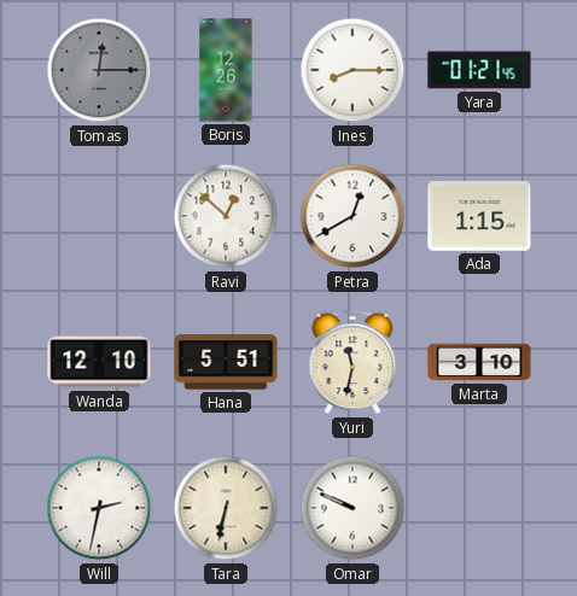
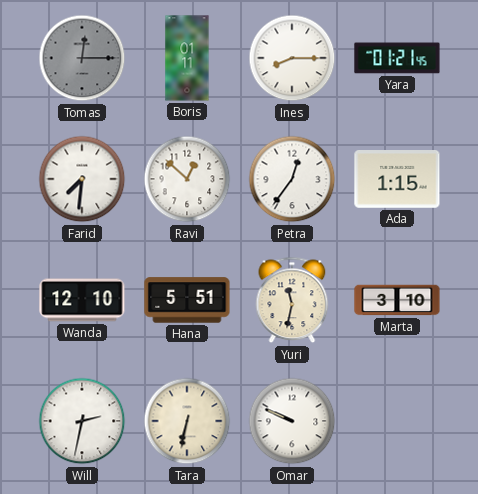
Boris: 12:26 -> 01:11 (187, 58)
Farid: none -> 7:31 (82, 179)
Petra: 12:40 -> 12:36 (292, 179)
